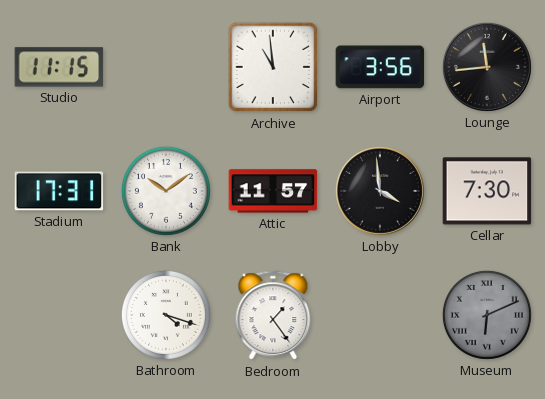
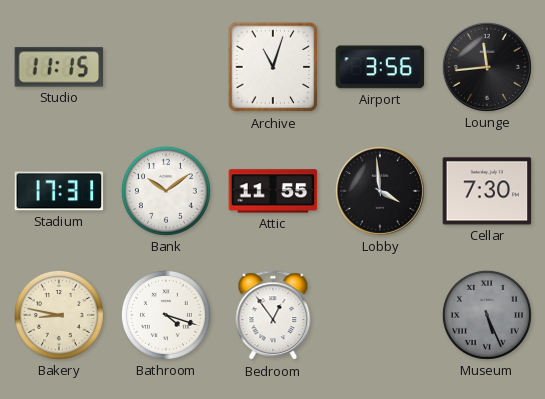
Archive: 10:59 -> 11:03 (273, 67)
Attic: 11:57 -> 11:55 (273, 191)
Bakery: none -> 8:47 (59, 315)
Bedroom: 1:24 -> 12:54 (273, 316)
Museum: 6:11 -> 5:26 (487, 315)
